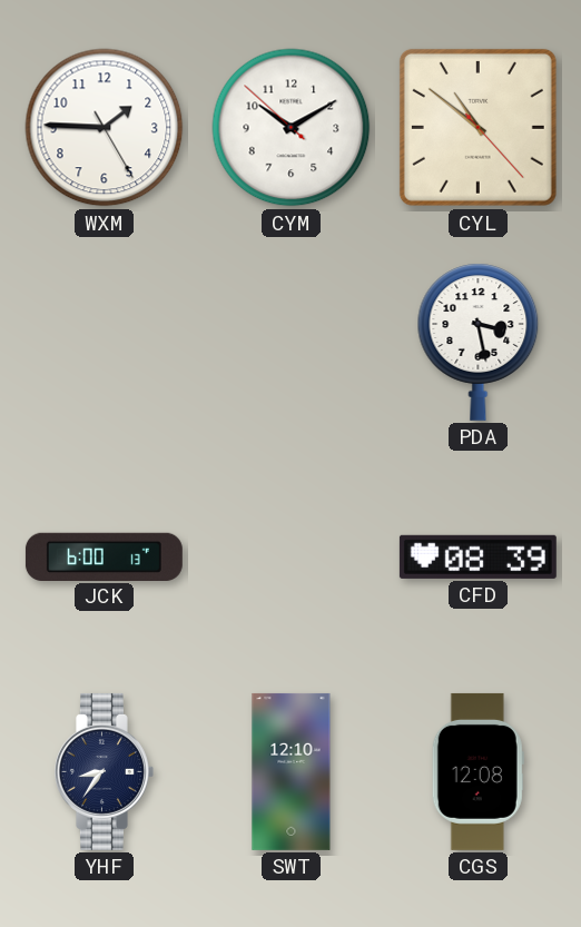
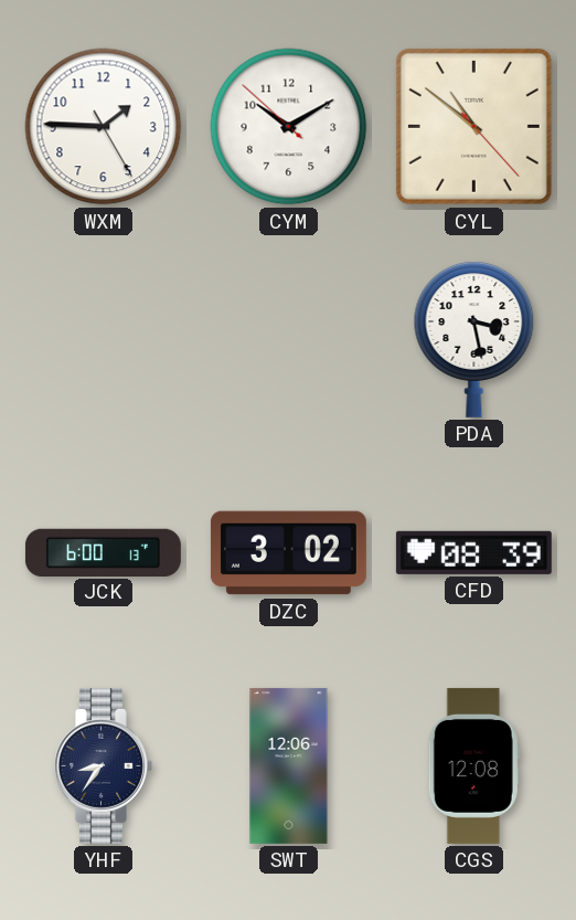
DZC: none -> 3:02 (288, 553)
SWT: 12:10 -> 12:06 (289, 765)
